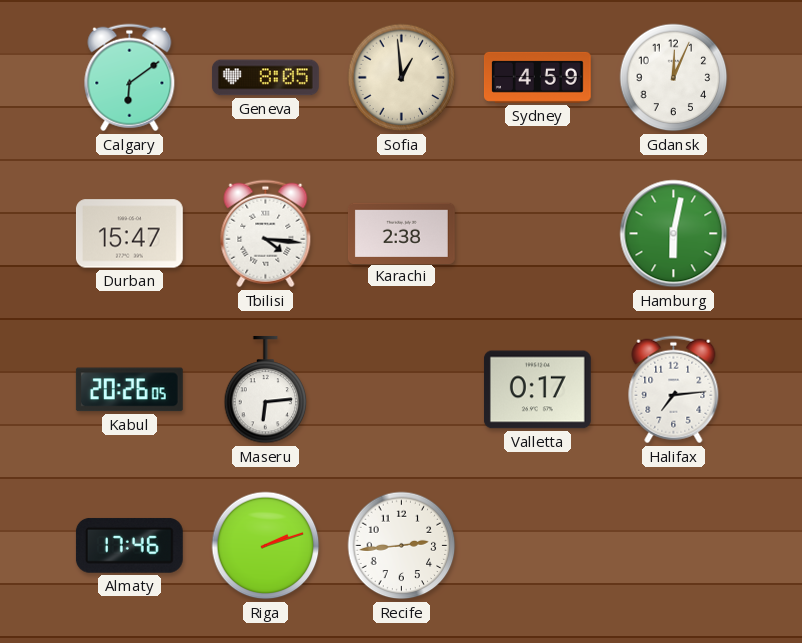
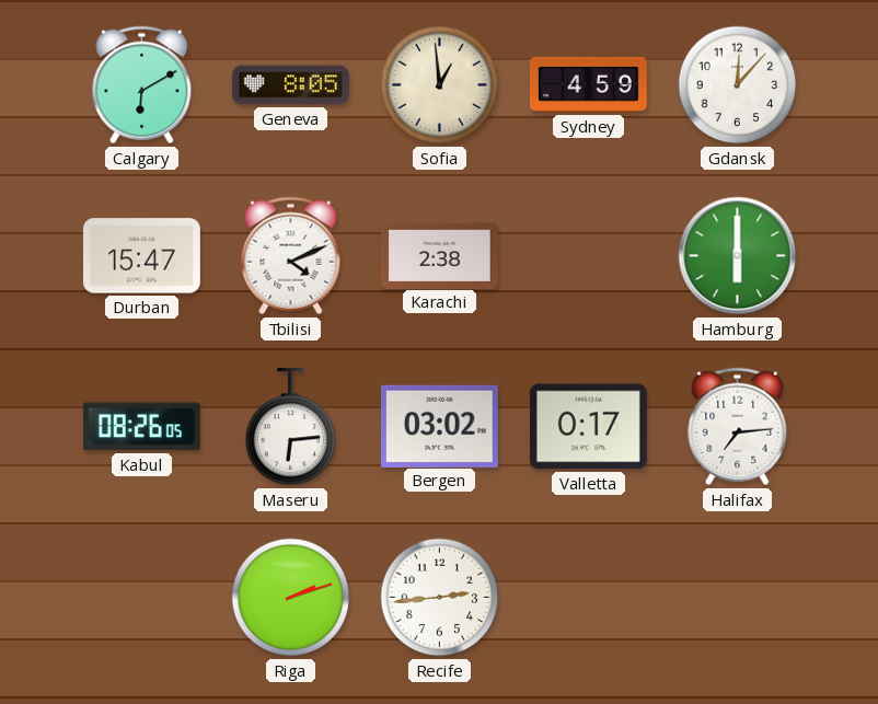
Calgary: 6:09 -> 6:10 (142, 85)
Gdansk: 12:04 -> 12:07 (738, 85)
Tbilisi: 4:16 -> 4:11 (291, 256)
Hamburg: 6:02 -> 6:00 (738, 256)
Kabul: 20:26 -> 08:26 (141, 427)
Bergen: none -> 03:02 (439, 426)
Almaty: 17:46 -> none (129, 545)
